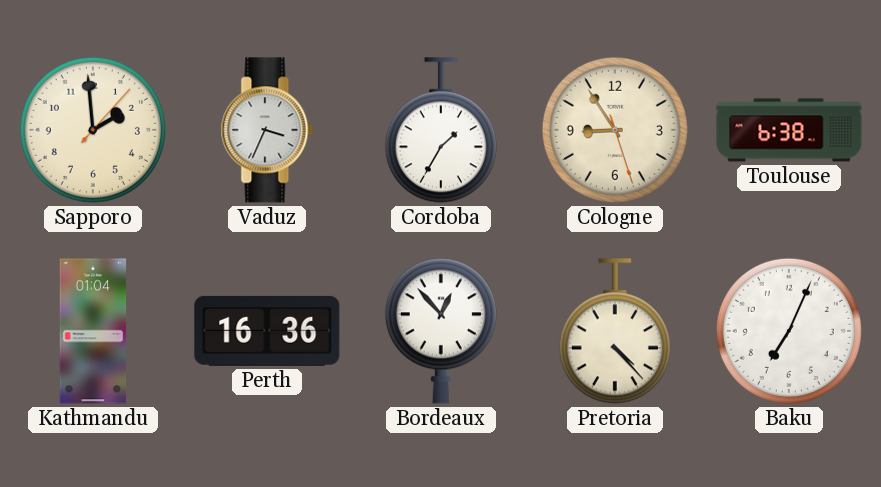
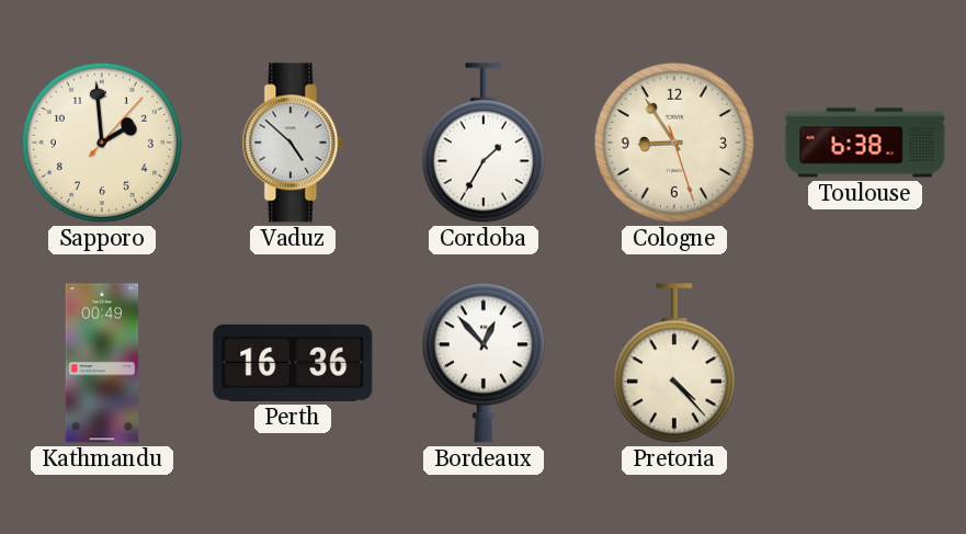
Vaduz: 3:34 -> 4:52 (293, 143)
Kathmandu: 01:04 -> 00:49 (102, 363)
Baku: 7:04 -> none (789, 331)
